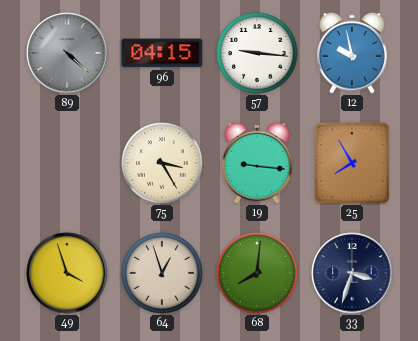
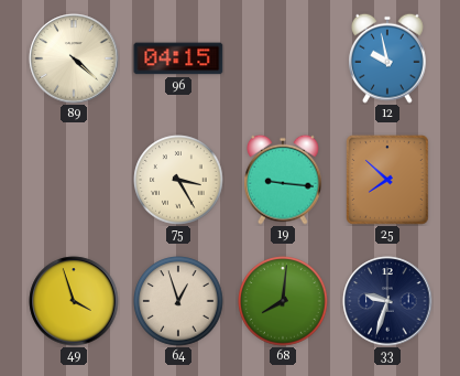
89 dial: grey -> cream (74, 58)
57: 9:16 -> none (257, 53)
25: 7:55 -> 7:52 (387, 180)
33: 3:33 -> 9:33 (387, 301)
